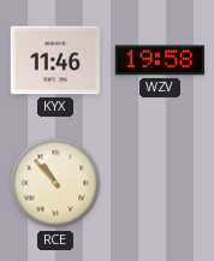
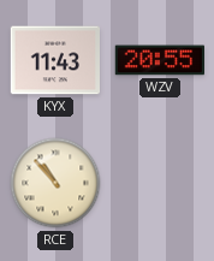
KYX: 11:46 -> 11:43 (54, 60)
WZV: 19:58 -> 20:55 (159, 60)
